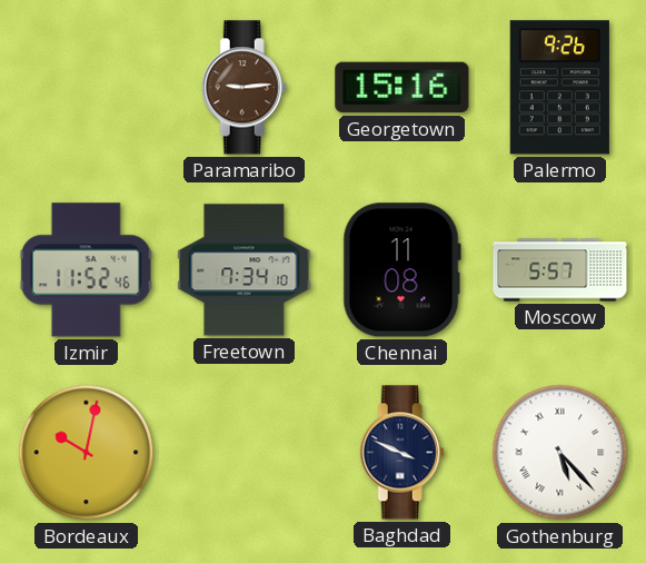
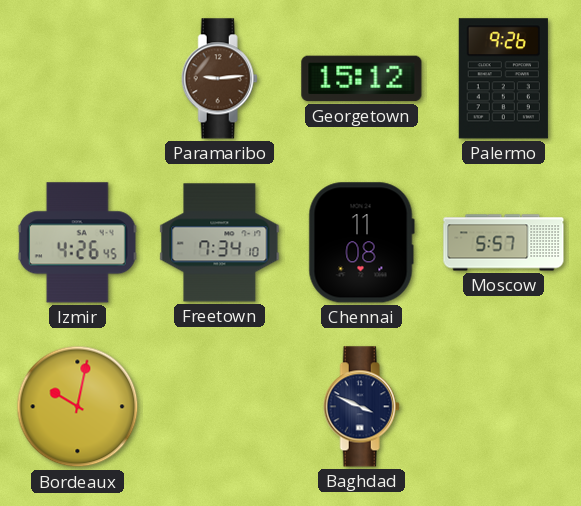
Georgetown: 15:16 -> 15:12 (362, 79)
Izmir: 11:52 -> 4:26 (77, 243)
Gothenburg: 5:23 -> none (560, 453)
